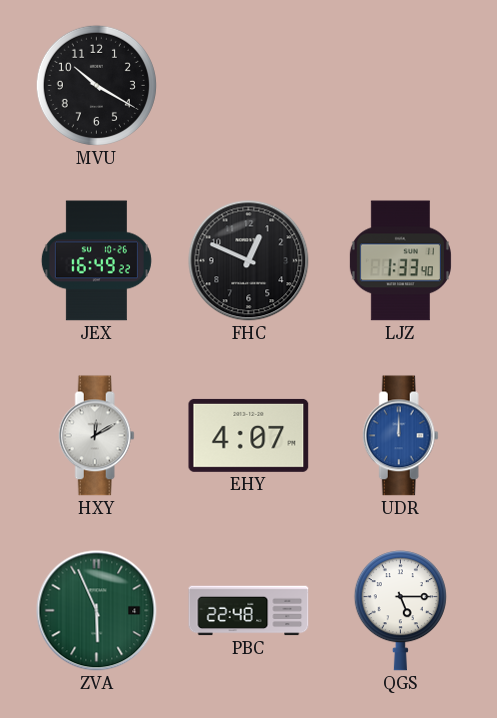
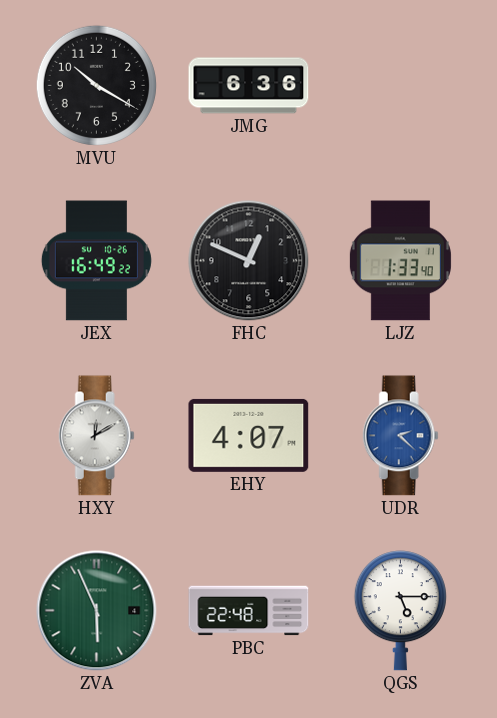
JMG: none -> 6:36 (249, 86)
UDR: 12:00 -> 2:22 (400, 436)
